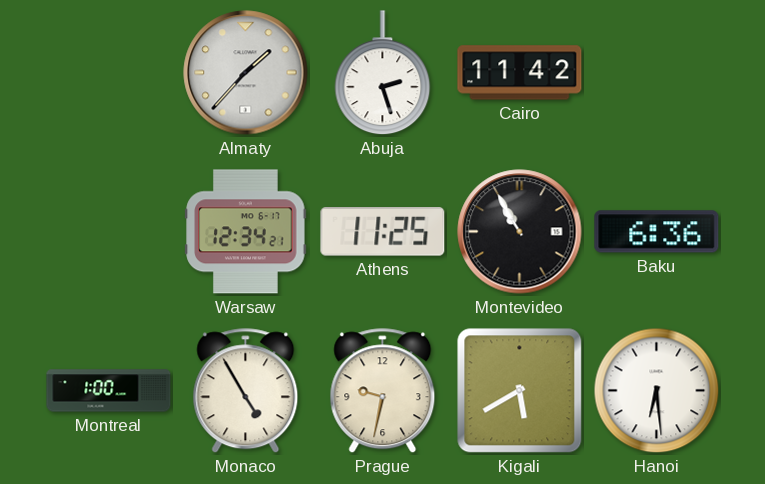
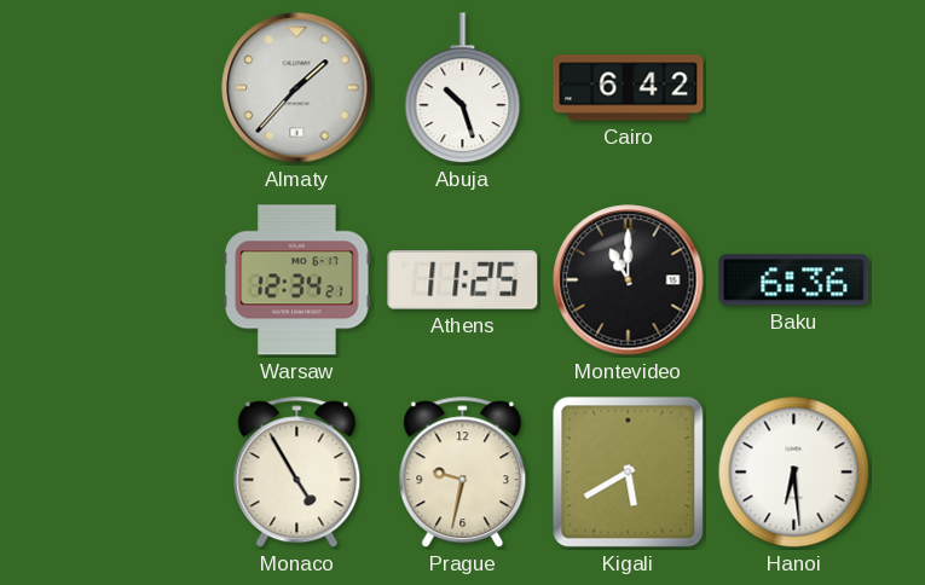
Abuja: 2:27 -> 10:27 (463, 88)
Cairo: 11:42 -> 6:42 (629, 88)
Montevideo: 10:55 -> 11:00 (629, 280)
Montreal: 1:00 -> none (109, 391)
